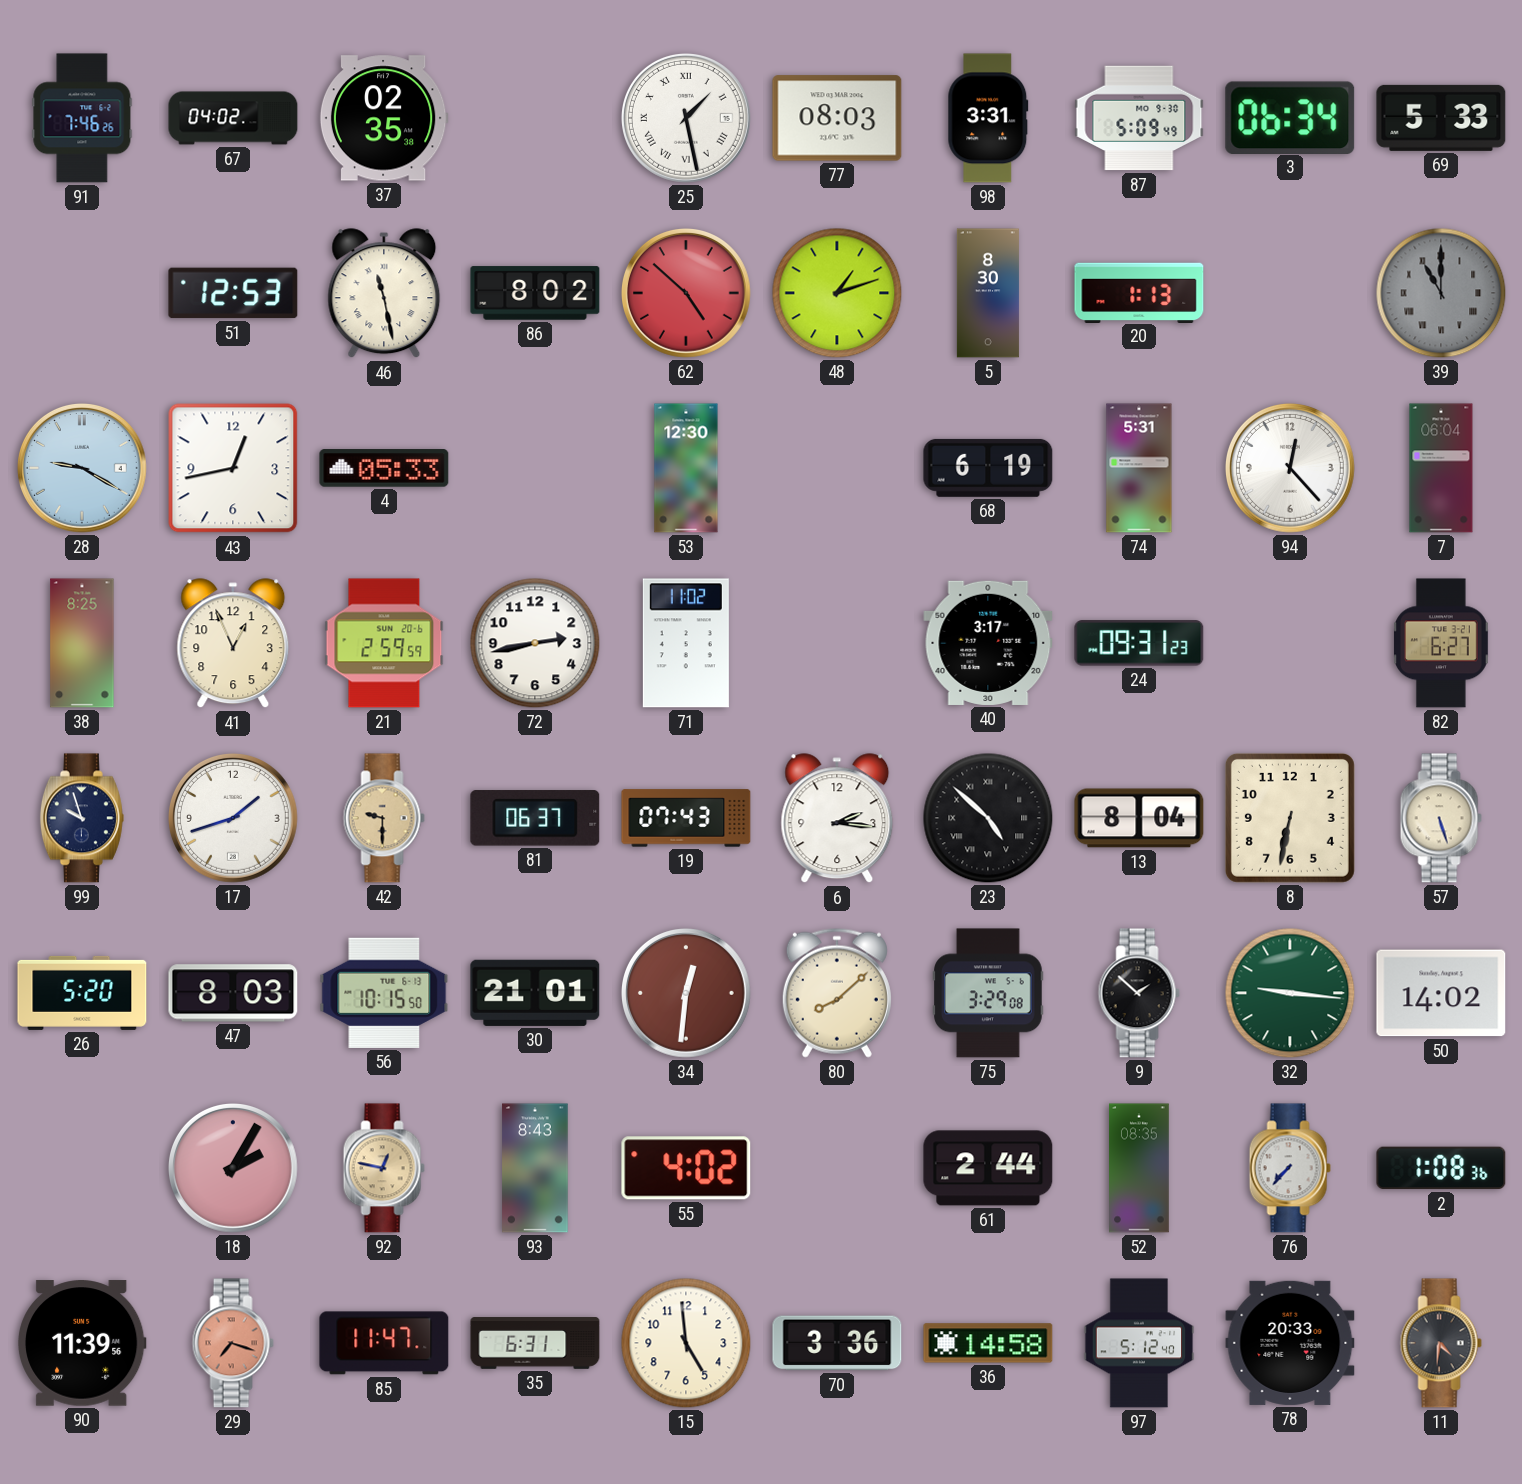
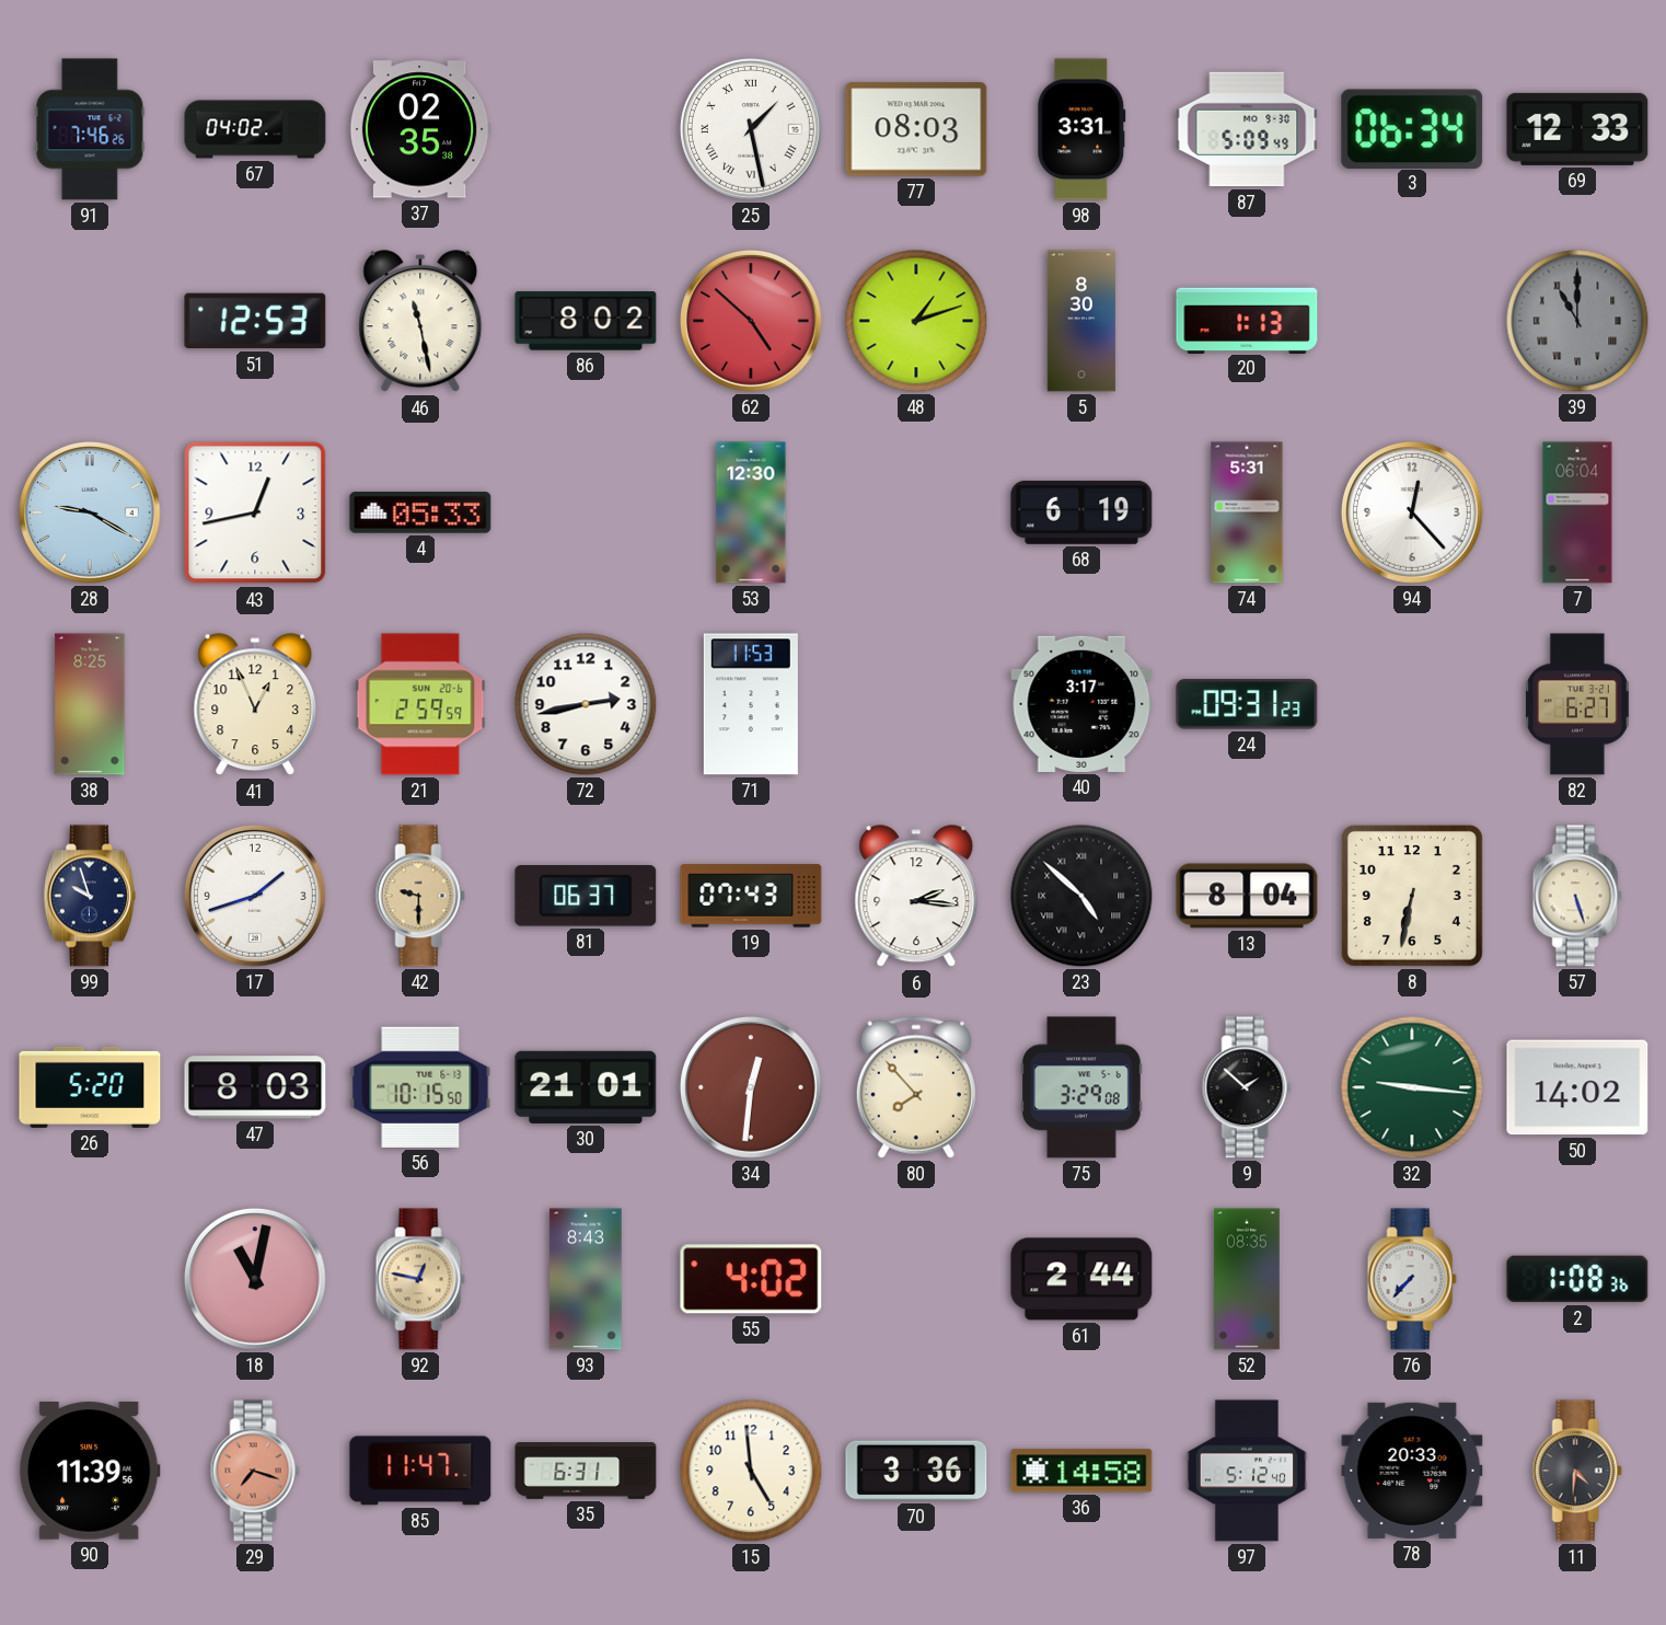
69: 5:33 -> 12:33 (1577, 129)
71: 11:02 -> 11:53 (751, 704)
80: 8:08 -> 7:53 (916, 1087)
18: 2:05 -> 11:02 (255, 1279)
